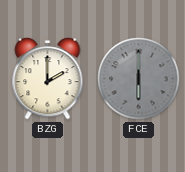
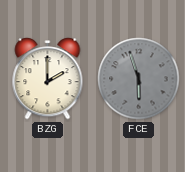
FCE: 6:00 -> 5:57 (139, 79)
